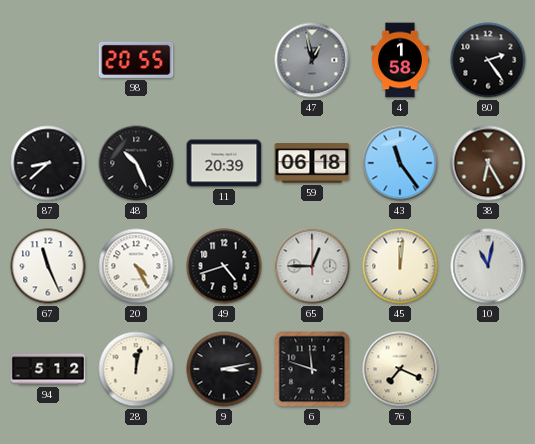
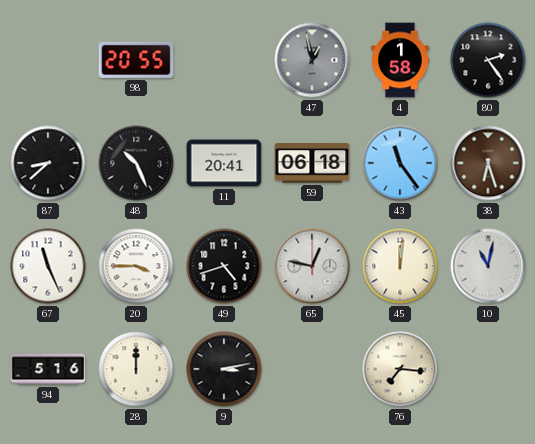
11: 20:39 -> 20:41 (224, 163)
38: 6:25 -> 6:27 (488, 163)
20: 4:25 -> 3:45 (136, 266)
65: 12:45 -> 12:47 (312, 266)
94: 5:12 -> 5:16 (48, 369)
28: 12:02 -> 12:00 (136, 369)
6: 11:48 -> none (312, 369)
76: 7:19 -> 7:16 (400, 369)
